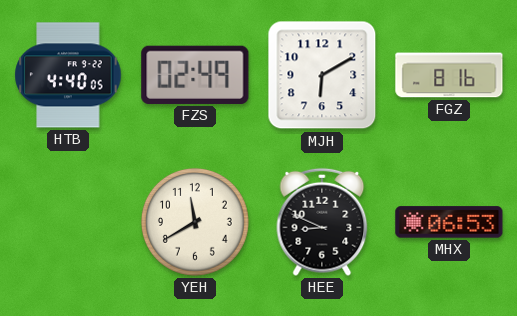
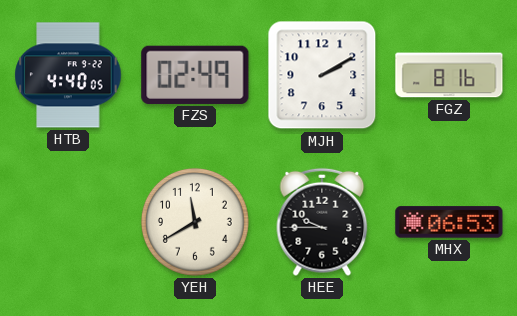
MJH: 6:10 -> 2:10 (322, 75)
HEE: 8:49 -> 9:45 (322, 222)
